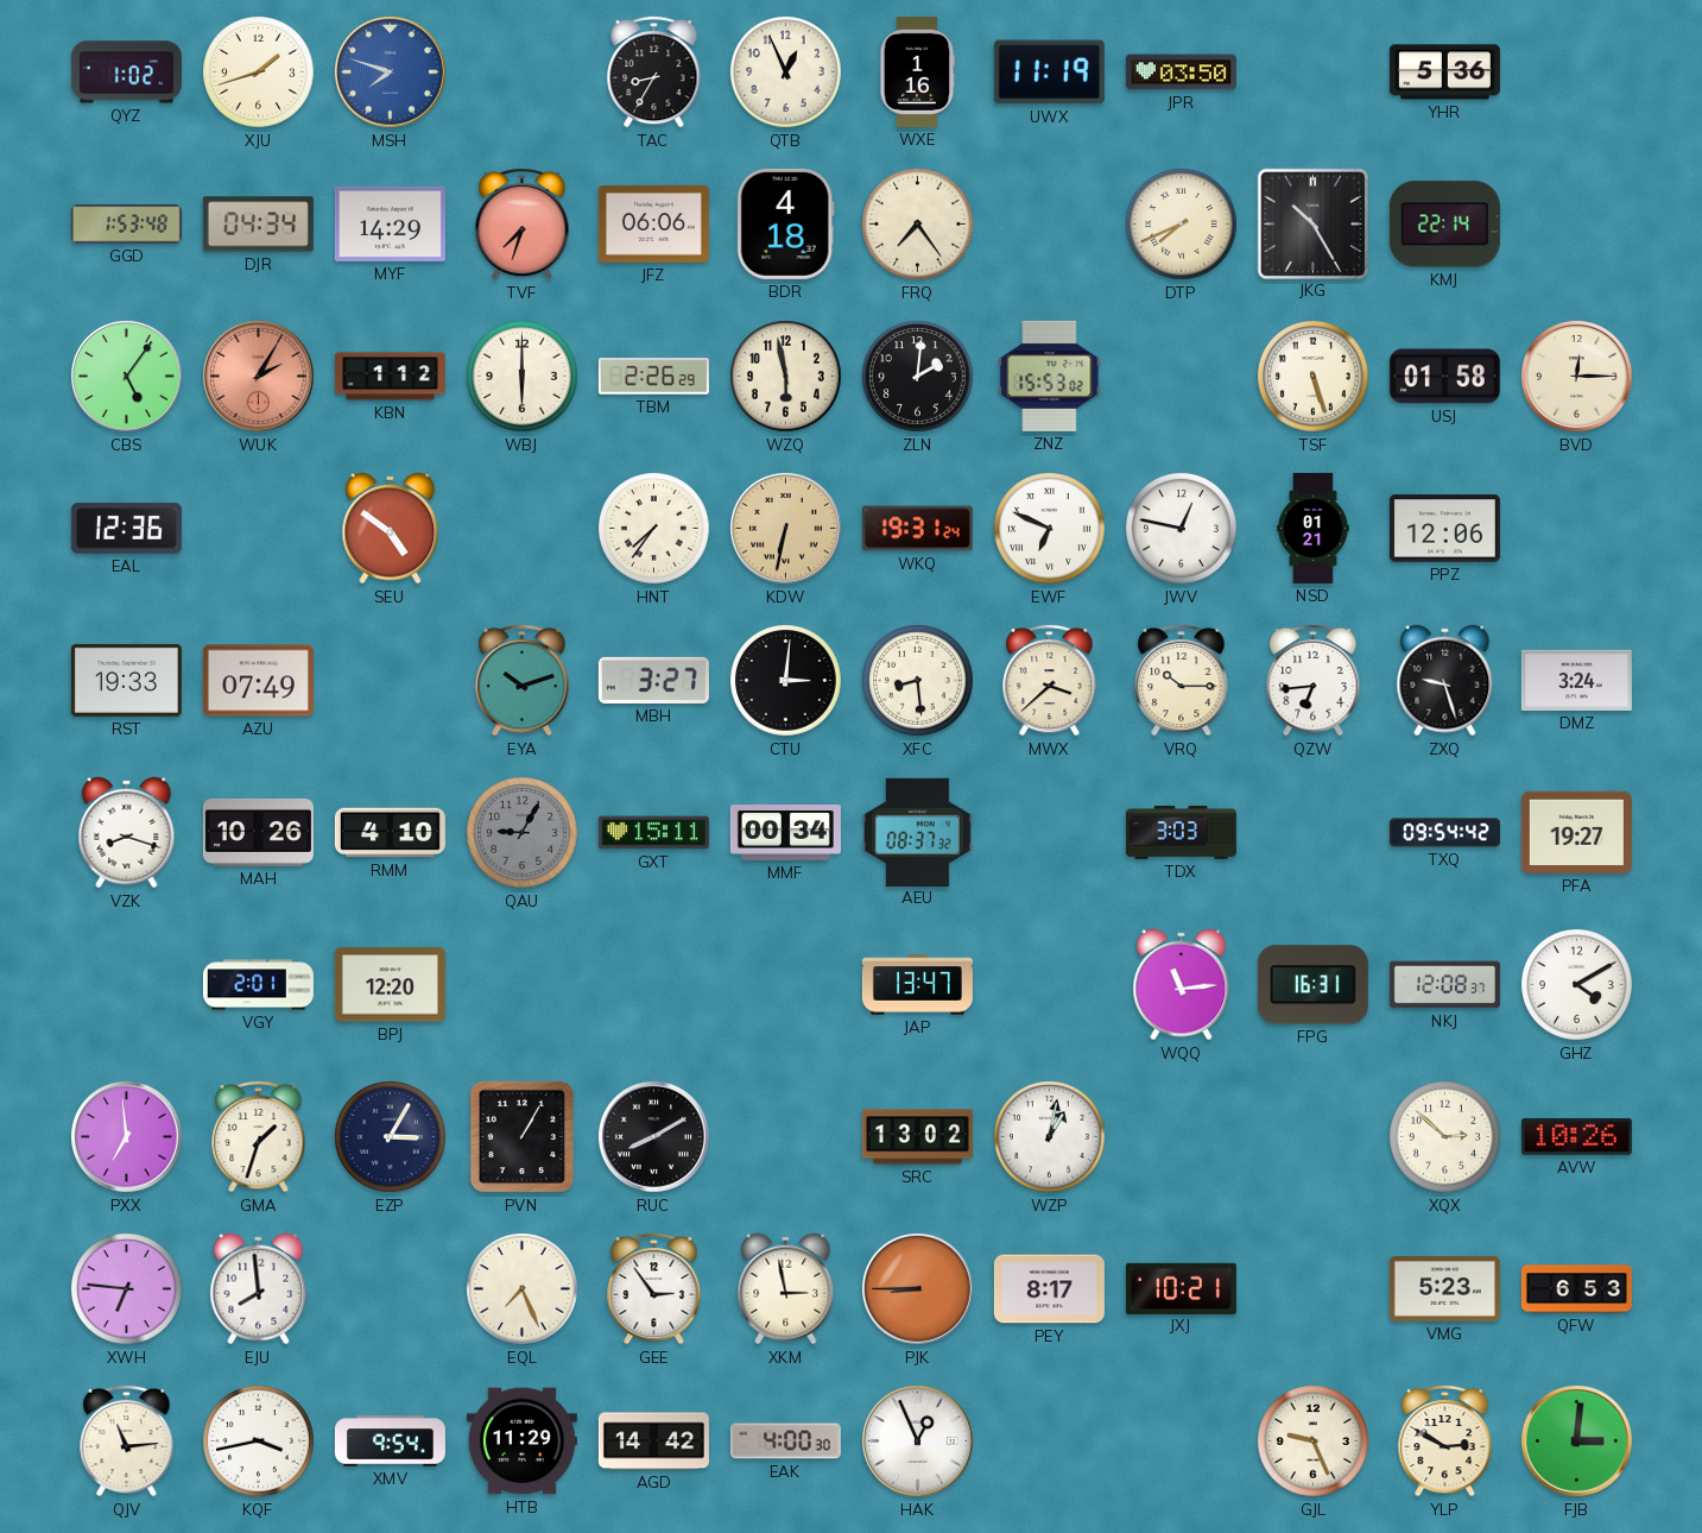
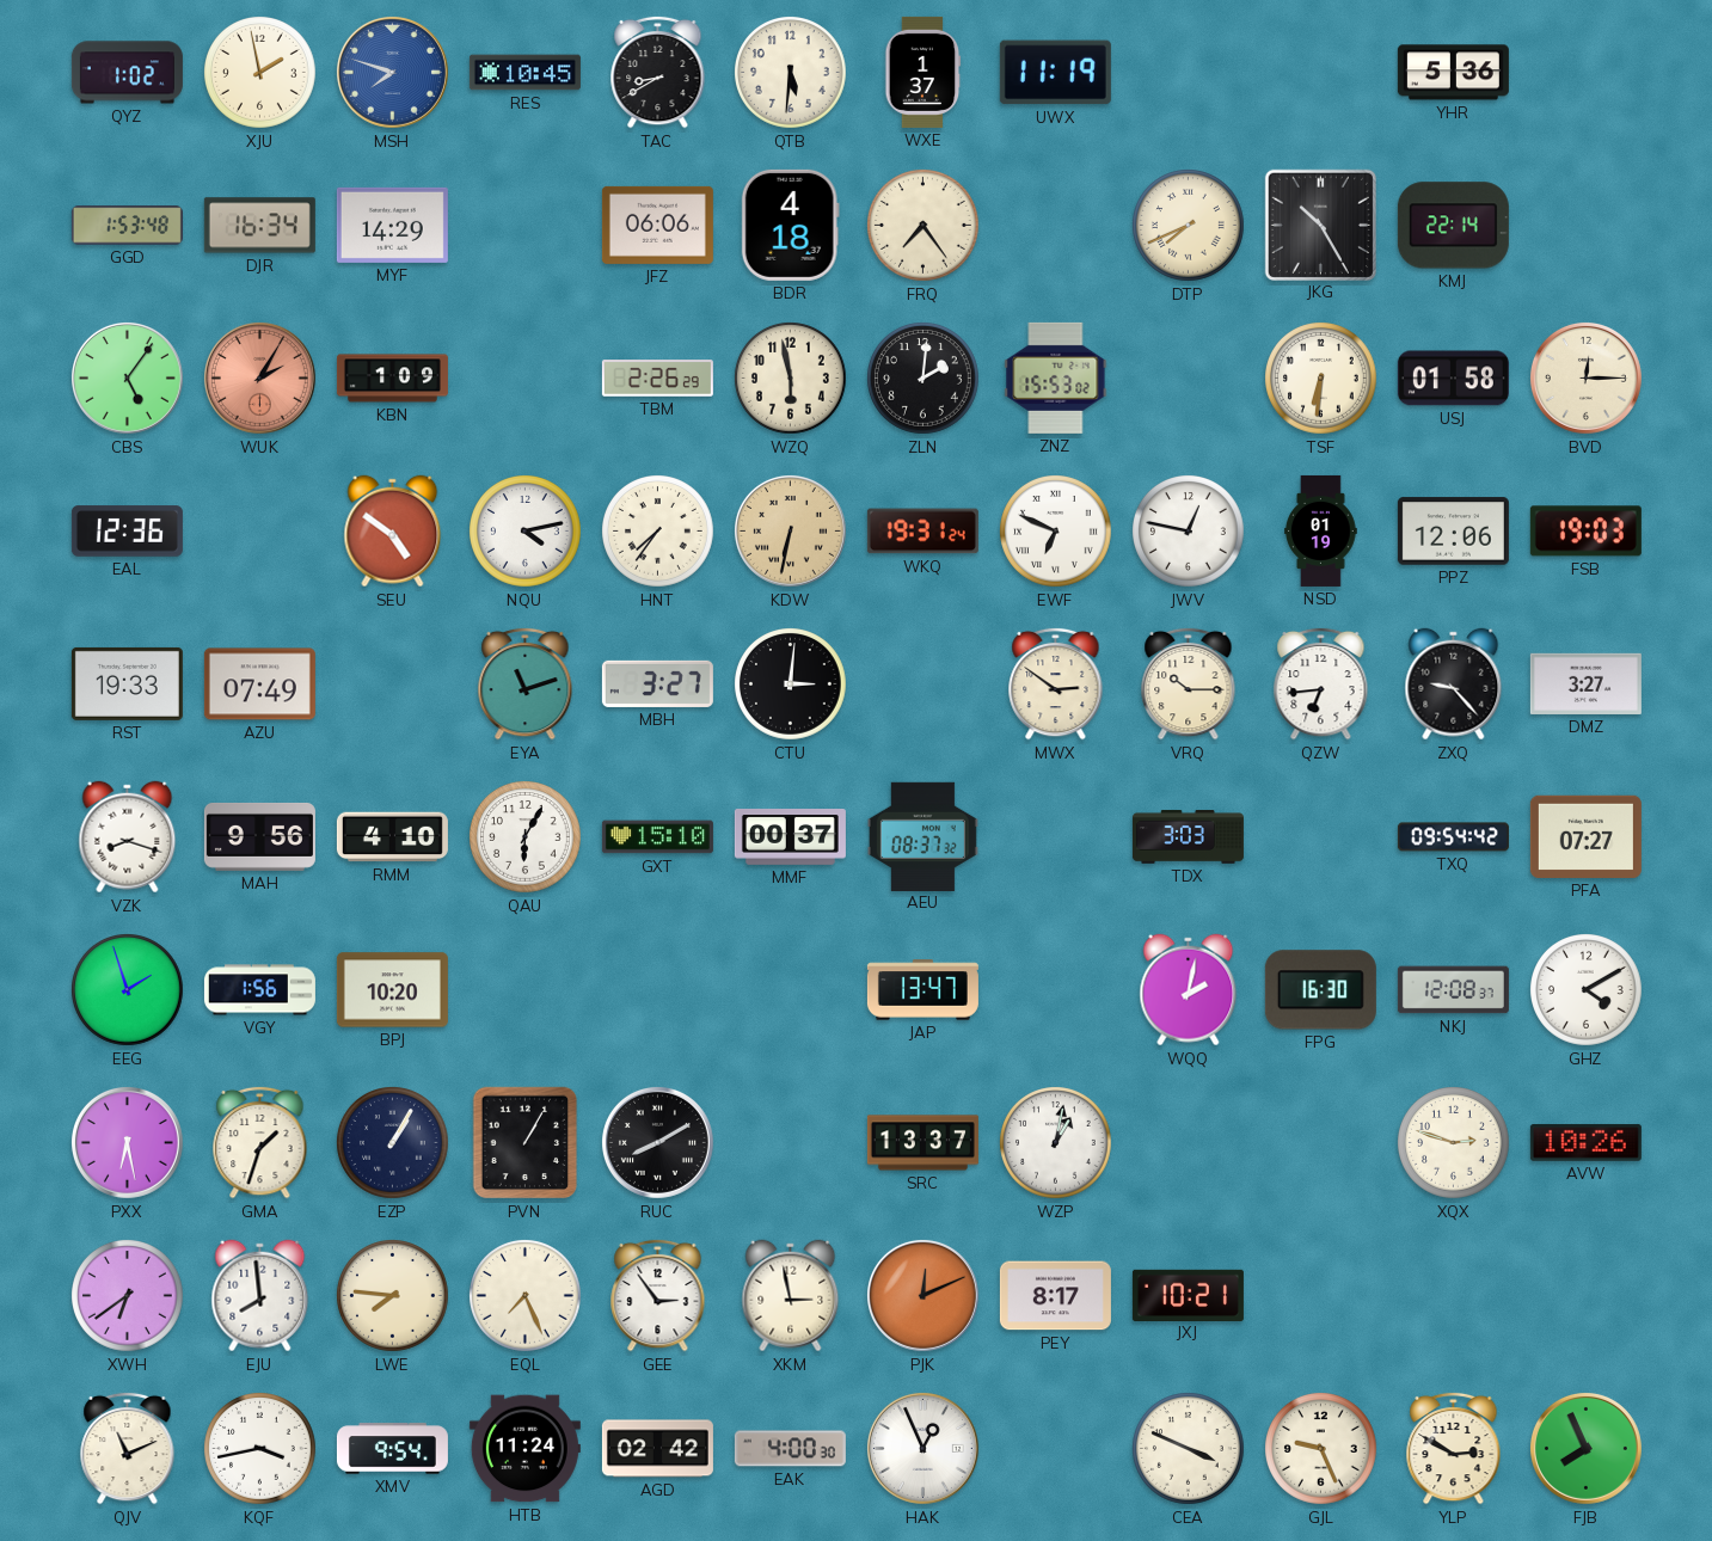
XJU: 1:42 -> 1:58 (260, 73)
RES: none -> 10:45 (524, 73)
TAC: 8:35 -> 8:40 (658, 72)
QTB: 12:56 -> 5:31 (791, 73)
WXE: 1:16 -> 1:37 (924, 72)
JPR: 03:50 -> none (1181, 72)
DJR: 04:34 -> 16:34 (259, 226)
TVF: 7:33 -> none (523, 223)
KBN: 1:12 -> 1:09 (392, 379)
WBJ: 6:00 -> none (523, 377)
TSF: 5:27 -> 6:31 (1321, 379)
NQU: none -> 4:13 (526, 532)
NSD: 01:21 -> 01:19 (1321, 530)
FSB: none -> 19:03 (1585, 532)
EYA: 10:12 -> 11:12 (526, 683)
XFC: 8:29 -> none (918, 681)
MWX: 3:38 -> 2:51 (1056, 683)
ZXQ: 9:27 -> 9:23 (1454, 684)
DMZ: 3:24 -> 3:27 (1585, 683)
MAH: 10:26 -> 9:56 (259, 836)
QAU: 9:05 -> 6:05 (526, 837)
QAU dial: grey -> white (526, 837)
GXT: 15:11 -> 15:10 (657, 837)
MMF: 00:34 -> 00:37 (790, 837)
PFA: 19:27 -> 07:27 (1585, 836)
EEG: none -> 1:57 (128, 990)
VGY: 2:01 -> 1:56 (259, 990)
BPJ: 12:20 -> 10:20 (392, 990)
WQQ: 11:14 -> 2:02 (1189, 990)
FPG: 16:31 -> 16:30 (1320, 990)
PXX: 6:59 -> 6:28 (127, 1142)
EZP: 3:05 -> 1:05 (393, 1143)
SRC: 13:02 -> 13:37 (922, 1143)
XQX: 2:52 -> 2:48 (1454, 1143)
XWH: 6:46 -> 6:39 (128, 1296)
LWE: none -> 7:46 (393, 1296)
PJK: 8:45 -> 12:11 (922, 1295)
VMG: 5:23 -> none (1444, 1289)
QFW: 6:53 -> none (1576, 1289)
QJV: 11:14 -> 11:11 (128, 1448)
HTB: 11:29 -> 11:24 (524, 1449)
AGD: 14:42 -> 02:42 (657, 1449)
CEA: none -> 3:49 (1189, 1449)
FJB: 3:01 -> 7:56 (1585, 1448)
